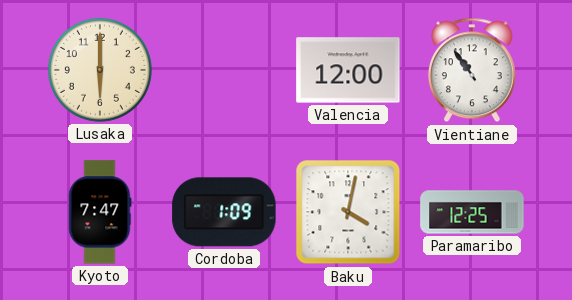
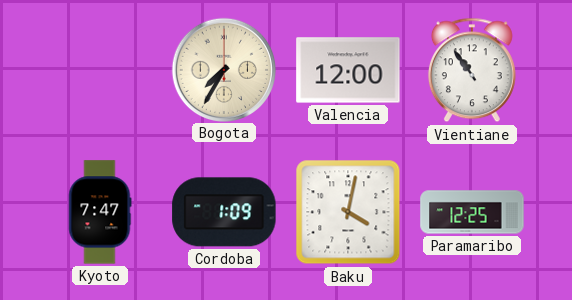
Lusaka: 6:00 -> none (100, 70)
Bogota: none -> 7:35 (223, 69)
